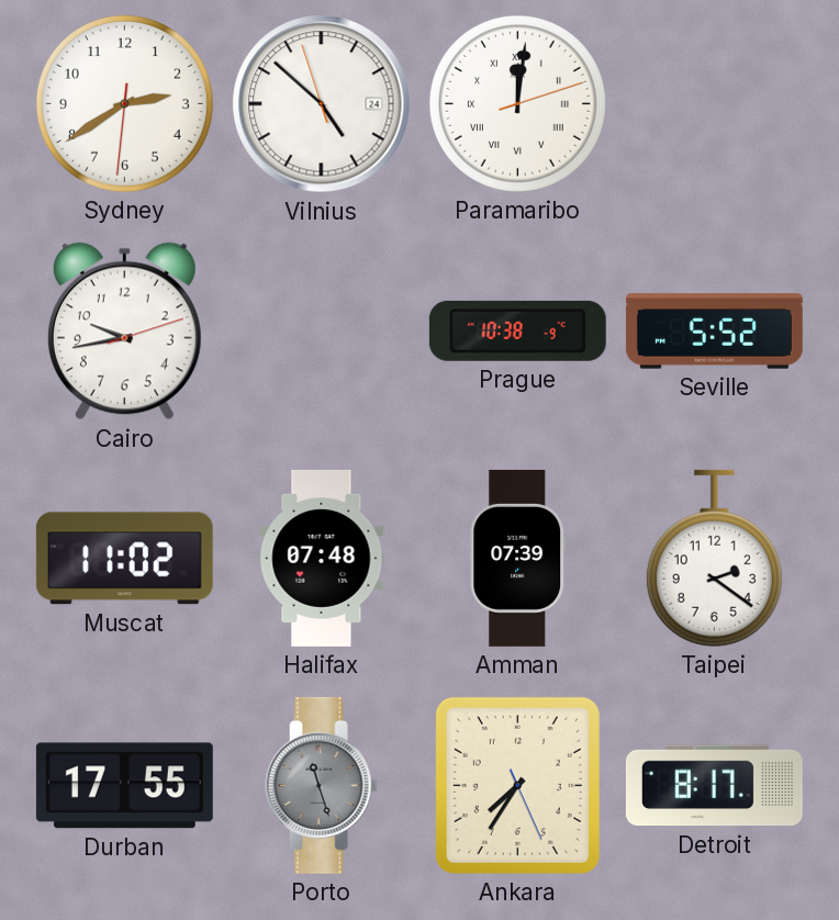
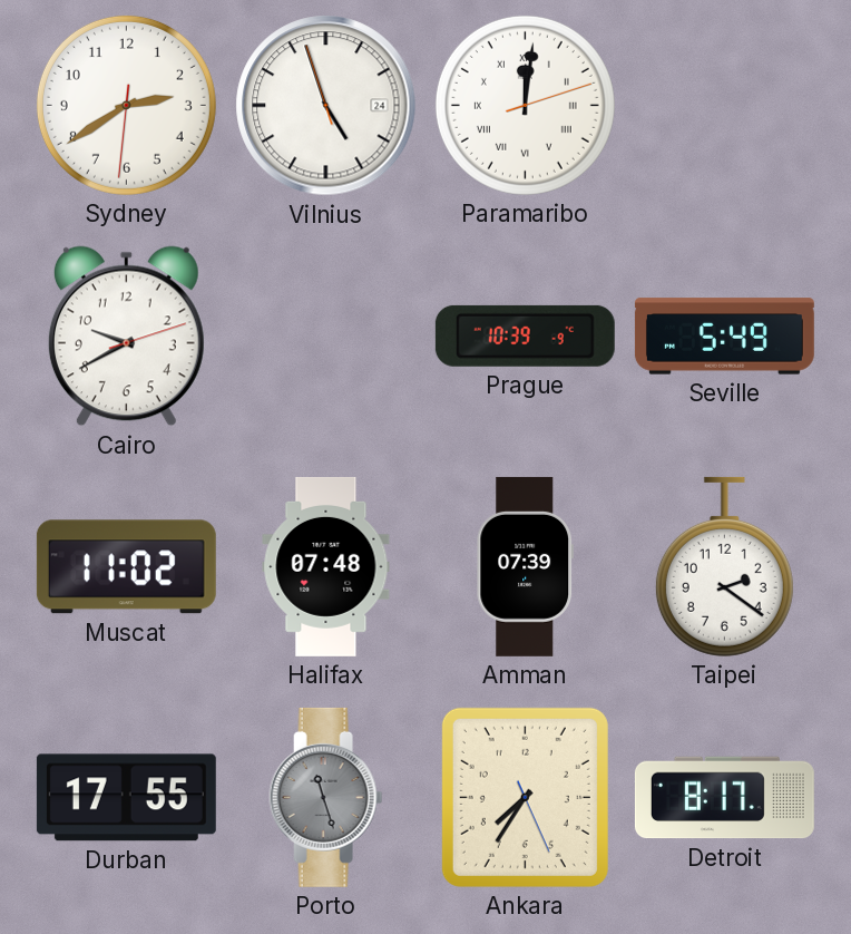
Vilnius: 4:51 -> 4:56 (326, 106)
Cairo: 9:43 -> 9:40 (126, 337)
Prague: 10:38 -> 10:39 (525, 335)
Seville: 5:52 -> 5:49 (724, 337)
